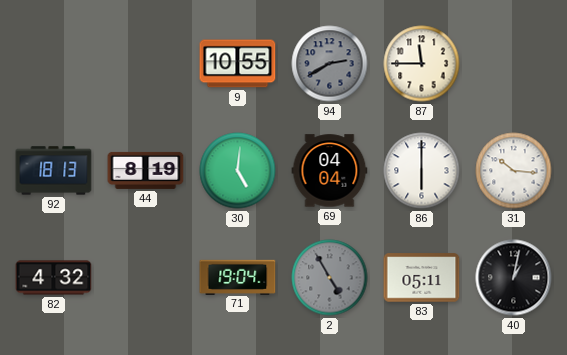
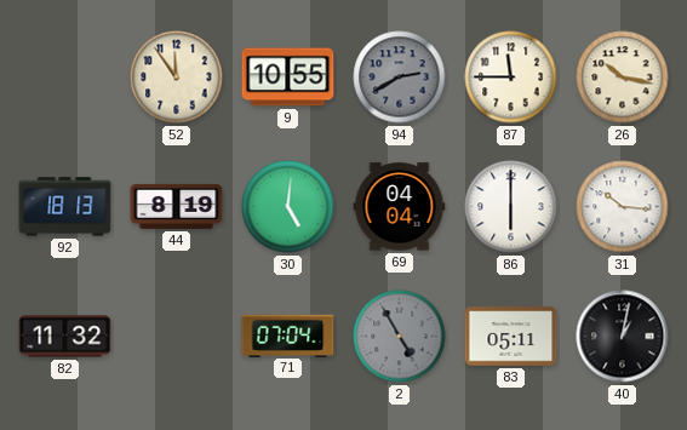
52: none -> 11:54 (177, 78)
26: none -> 10:17 (623, 78)
82: 4:32 -> 11:32 (65, 337)
71: 19:04 -> 07:04 (288, 336)
